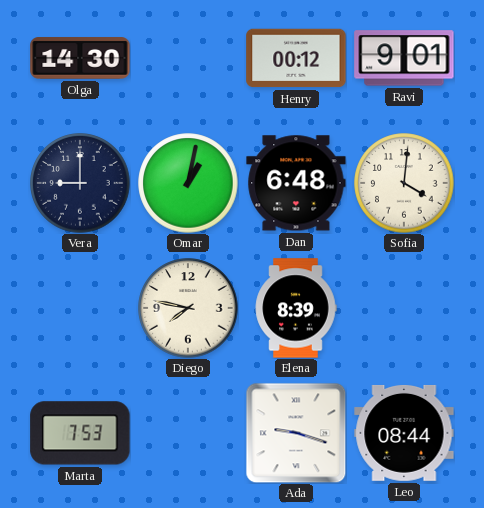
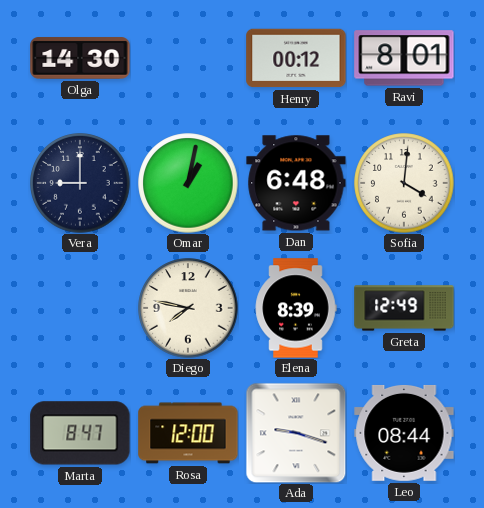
Ravi: 9:01 -> 8:01 (404, 58)
Greta: none -> 12:49 (404, 308)
Marta: 7:53 -> 8:47 (80, 433)
Rosa: none -> 12:00 (188, 433)
